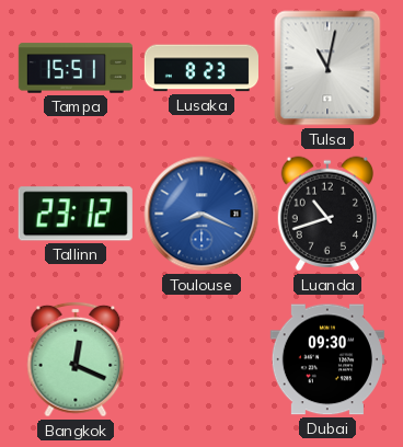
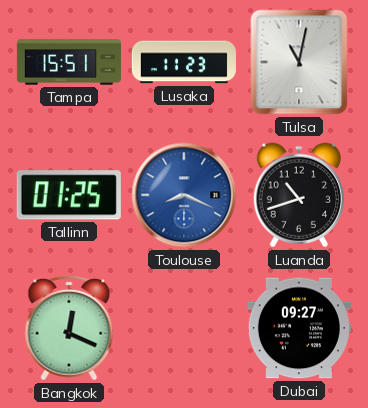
Lusaka: 8:23 -> 11:23 (184, 62)
Tallinn: 23:12 -> 01:25 (69, 195)
Dubai: 09:30 -> 09:27 (299, 328)
